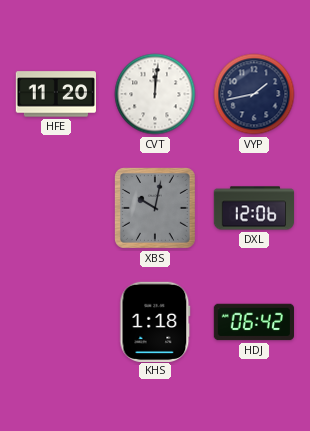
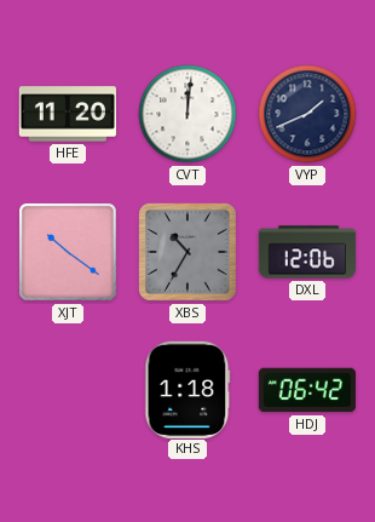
VYP: 1:43 -> 1:41 (307, 114)
XJT: none -> 10:21 (68, 252)
XBS: 10:02 -> 10:35 (187, 252)
